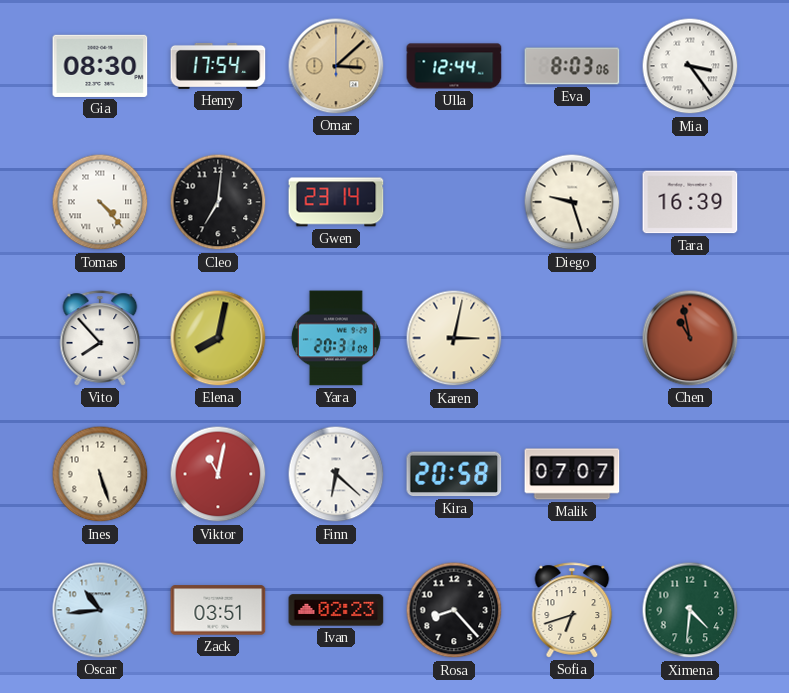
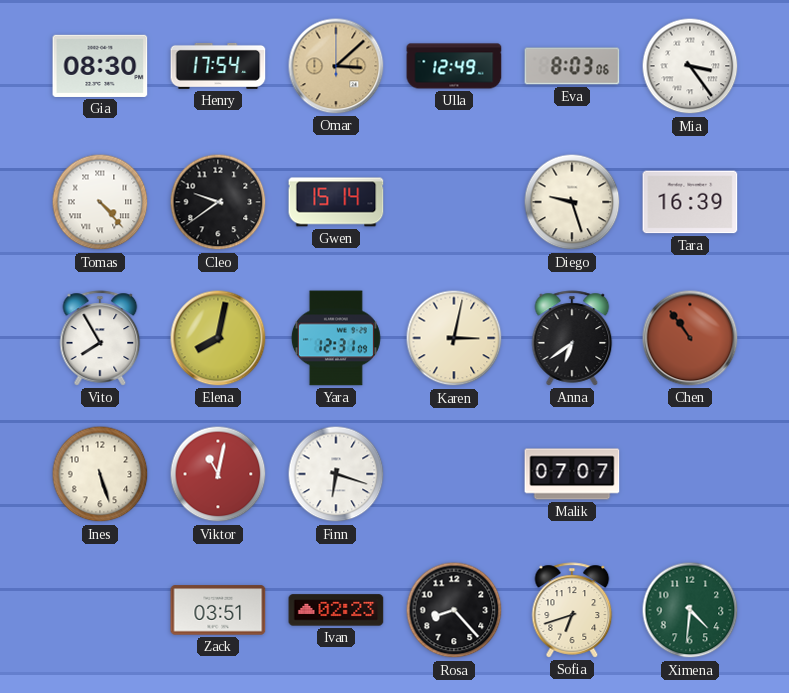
Ulla: 12:44 -> 12:49 (454, 66)
Cleo: 7:01 -> 9:39 (218, 202)
Gwen: 23:14 -> 15:14 (336, 202)
Vito: 7:53 -> 7:55 (100, 338)
Yara: 20:31 -> 12:31 (336, 338)
Anna: none -> 6:39 (572, 338)
Chen: 10:58 -> 10:54 (690, 338)
Finn: 6:22 -> 6:18 (336, 474)
Kira: 20:58 -> none (454, 474)
Oscar: 10:44 -> none (100, 610)
